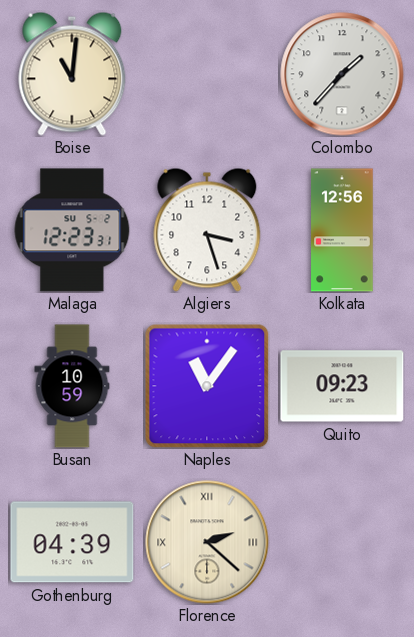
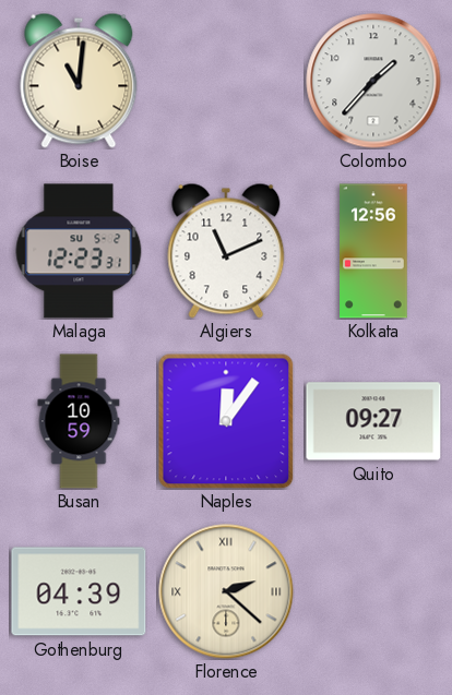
Algiers: 3:27 -> 11:11 (226, 251)
Naples: 11:06 -> 12:06 (226, 421)
Quito: 09:23 -> 09:27 (373, 421)
